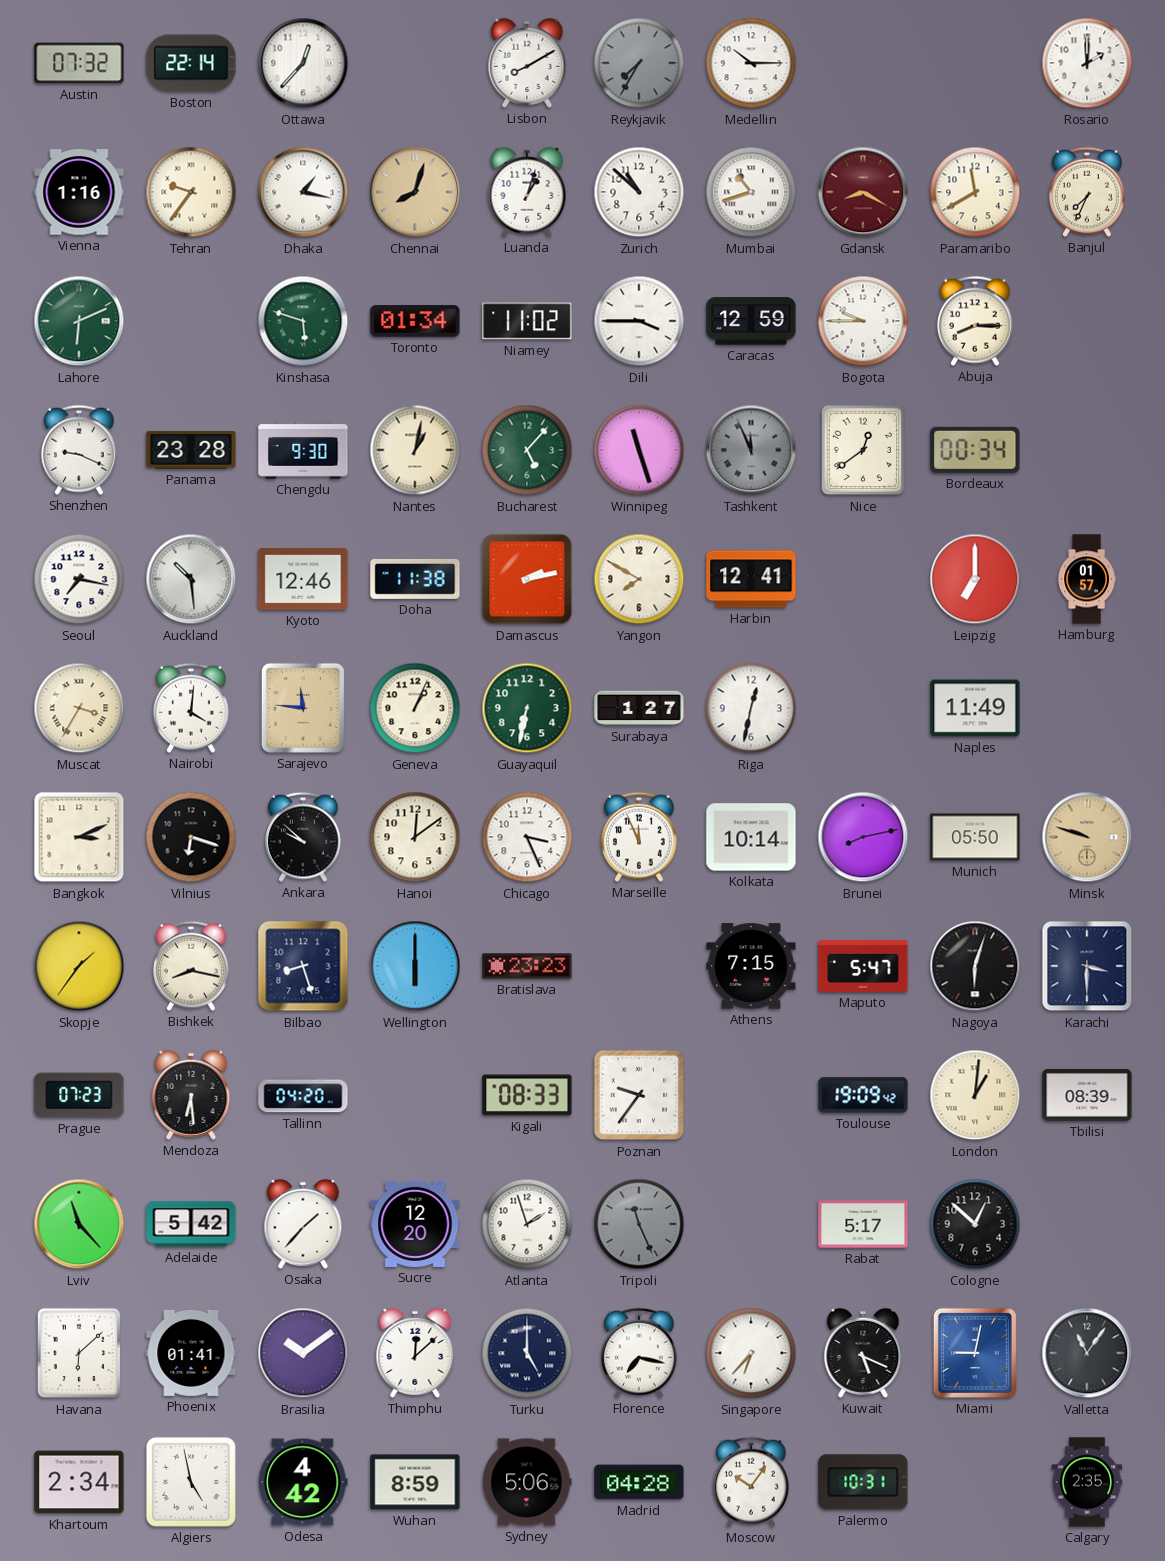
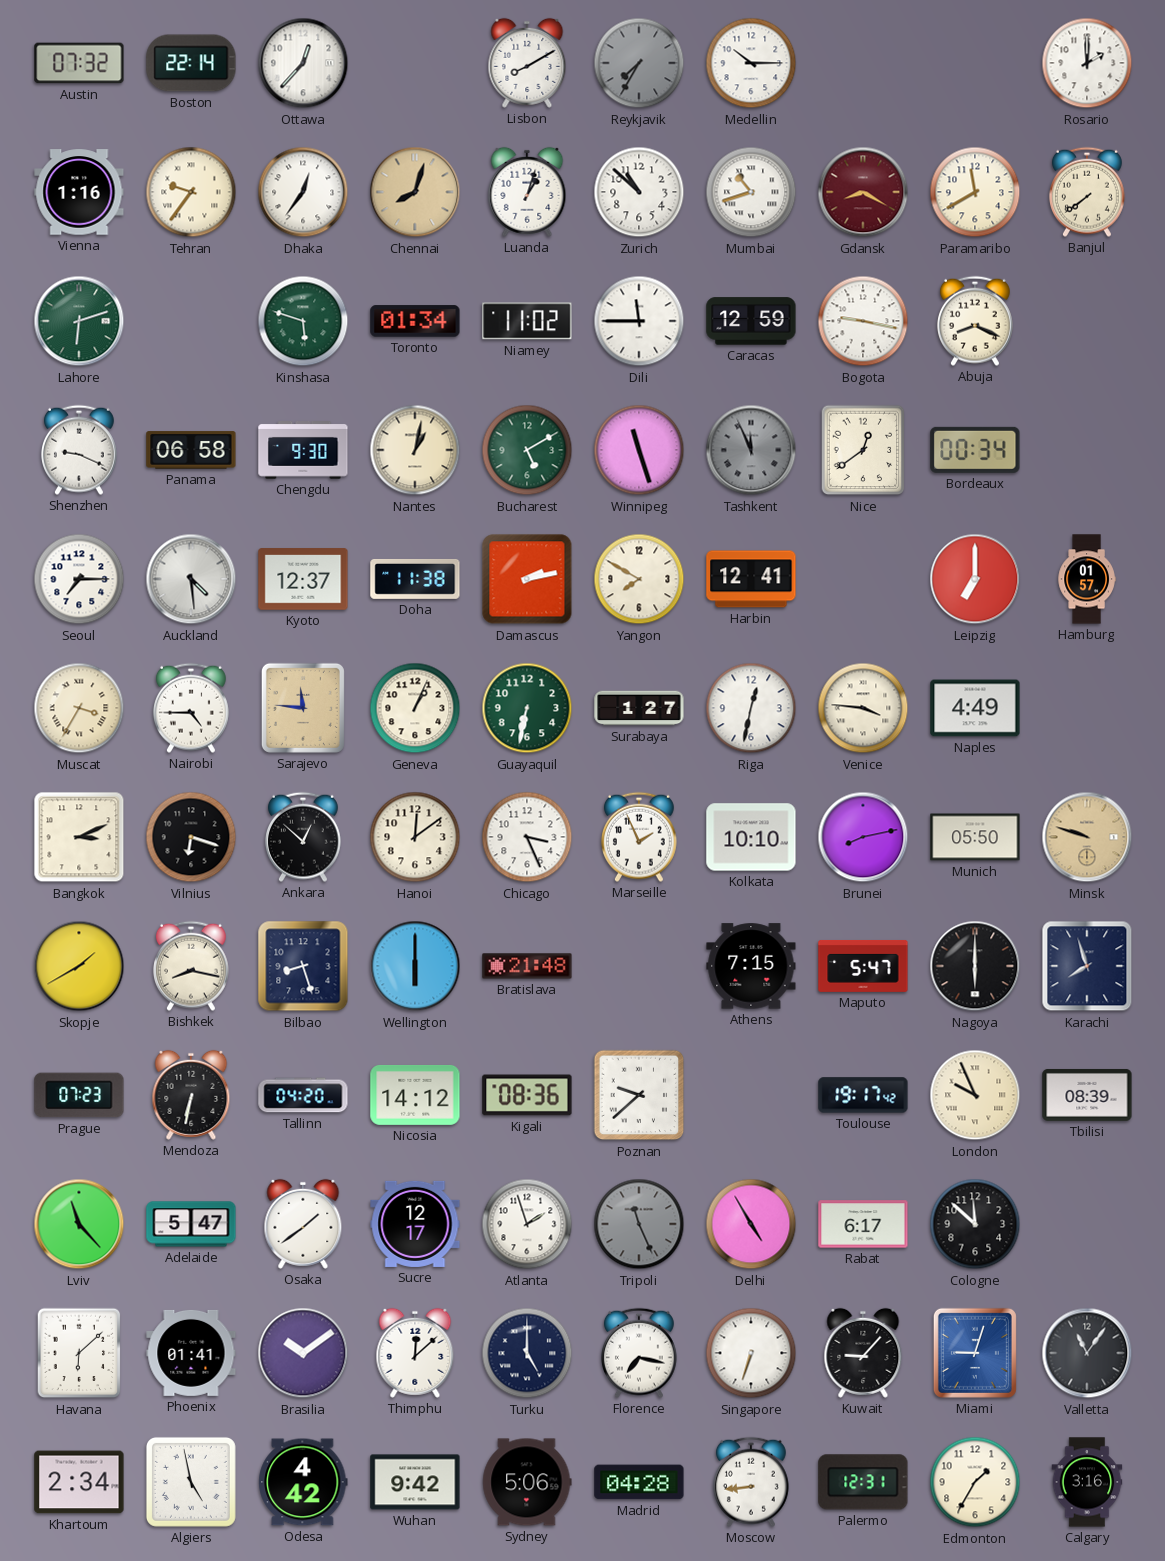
Dhaka: 1:17 -> 12:36 (303, 192)
Banjul: 7:34 -> 7:39 (1087, 192)
Lahore: 6:11 -> 6:12 (79, 321)
Dili: 3:45 -> 11:45 (639, 321)
Bogota: 9:45 -> 9:17 (863, 321)
Abuja: 8:15 -> 8:19 (975, 321)
Panama: 23:28 -> 06:58 (191, 450)
Bucharest: 5:07 -> 5:10 (527, 450)
Seoul: 7:17 -> 7:15 (79, 579)
Auckland: 10:29 -> 4:29 (191, 579)
Kyoto: 12:46 -> 12:37 (303, 579)
Nairobi: 4:01 -> 4:45 (191, 708)
Venice: none -> 3:46 (863, 708)
Naples: 11:49 -> 4:49 (975, 708)
Ankara: 9:52 -> 12:52 (303, 837)
Marseille: 11:56 -> 1:56 (639, 837)
Kolkata: 10:14 -> 10:10 (751, 837)
Skopje: 1:36 -> 1:40 (79, 966)
Bratislava: 23:23 -> 21:48 (527, 966)
Nagoya: 6:03 -> 6:00 (975, 966)
Karachi: 3:30 -> 7:57 (1087, 966)
Mendoza: 6:29 -> 6:32 (191, 1095)
Nicosia: none -> 14:12 (415, 1095)
Kigali: 08:33 -> 08:36 (527, 1095)
Poznan: 9:36 -> 9:38 (639, 1095)
Toulouse: 19:09 -> 19:17 (863, 1095)
London: 1:01 -> 9:56 (975, 1095)
Adelaide: 5:42 -> 5:47 (191, 1224)
Osaka: 1:37 -> 1:39 (303, 1224)
Sucre: 12:20 -> 12:17 (415, 1224)
Delhi: none -> 4:55 (751, 1224)
Rabat: 5:17 -> 6:17 (863, 1224)
Cologne: 12:52 -> 11:52 (975, 1224)
Singapore: 6:37 -> 6:33 (751, 1353)
Kuwait: 5:19 -> 9:07 (863, 1353)
Miami: 9:02 -> 9:03 (975, 1353)
Wuhan: 8:59 -> 9:42 (415, 1482)
Moscow: 10:06 -> 8:44 (751, 1482)
Palermo: 10:31 -> 12:31 (863, 1482)
Edmonton: none -> 1:35 (975, 1482)
Calgary: 2:35 -> 3:16 (1087, 1482)
